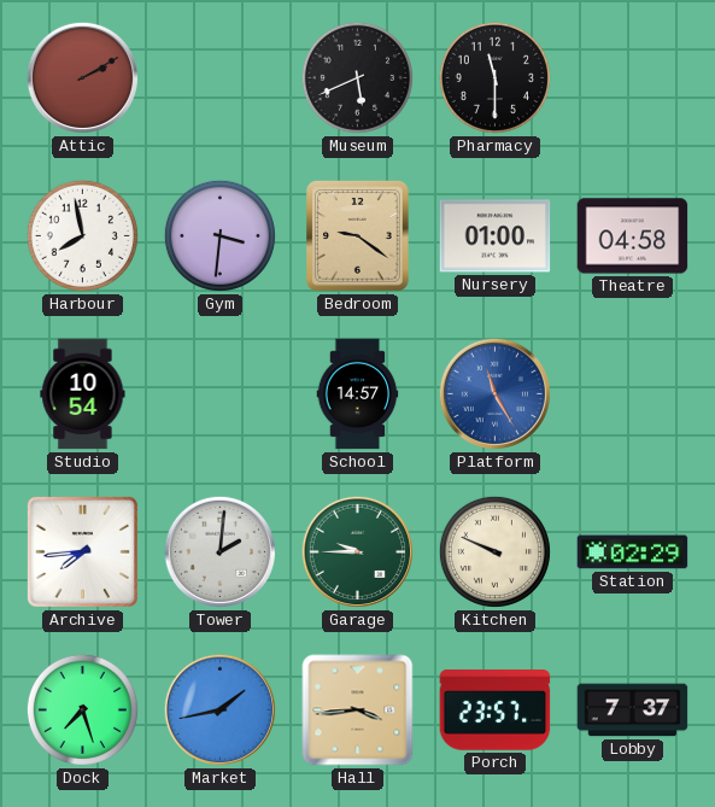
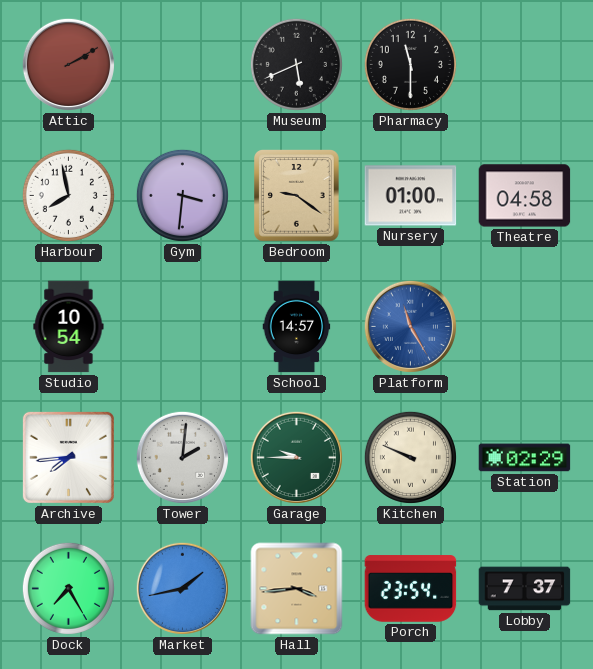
Dock: 7:27 -> 7:25 (68, 588)
Porch: 23:57 -> 23:54 (411, 589)
